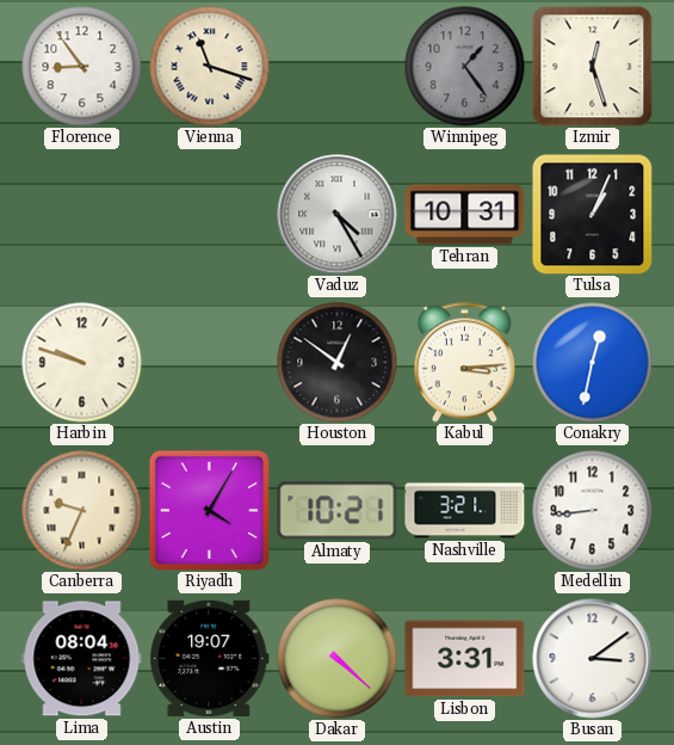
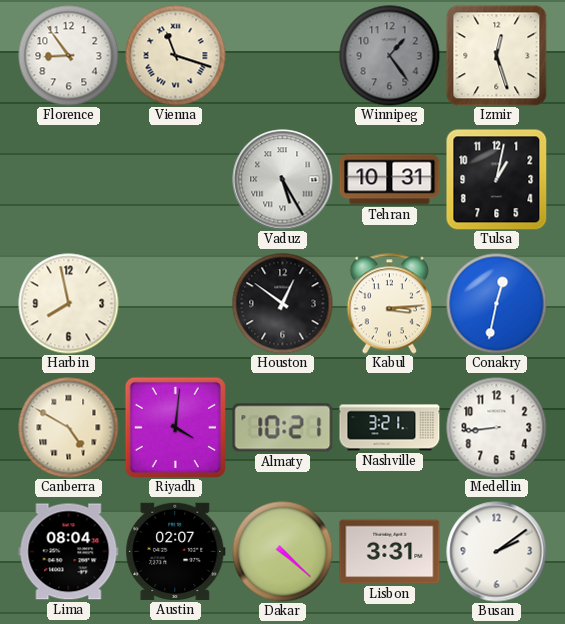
Vaduz: 4:25 -> 5:25 (283, 180)
Tulsa: 1:04 -> 1:02 (496, 179)
Harbin: 9:48 -> 7:58 (69, 304)
Canberra: 9:34 -> 4:50 (69, 428)
Riyadh: 4:05 -> 4:01 (175, 427)
Austin: 19:07 -> 02:07 (176, 551)
Busan: 3:09 -> 2:09 (497, 552)
